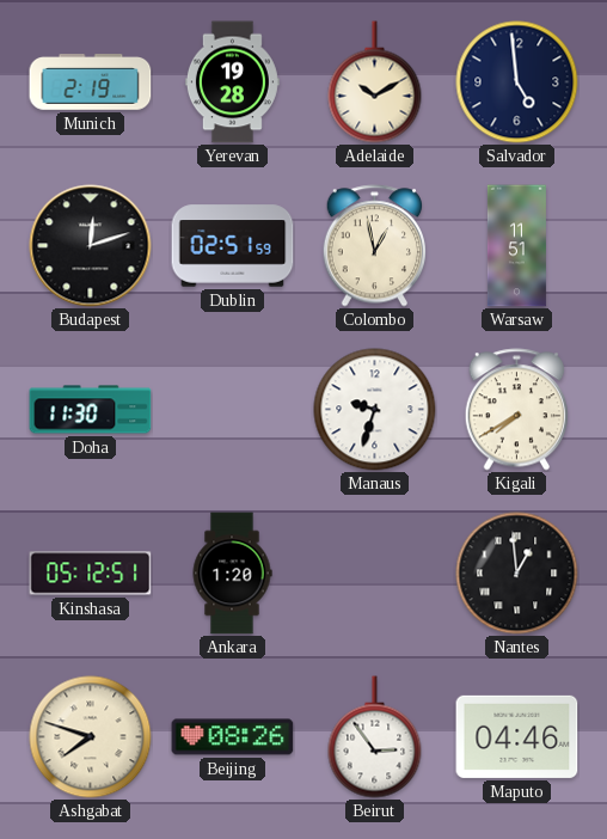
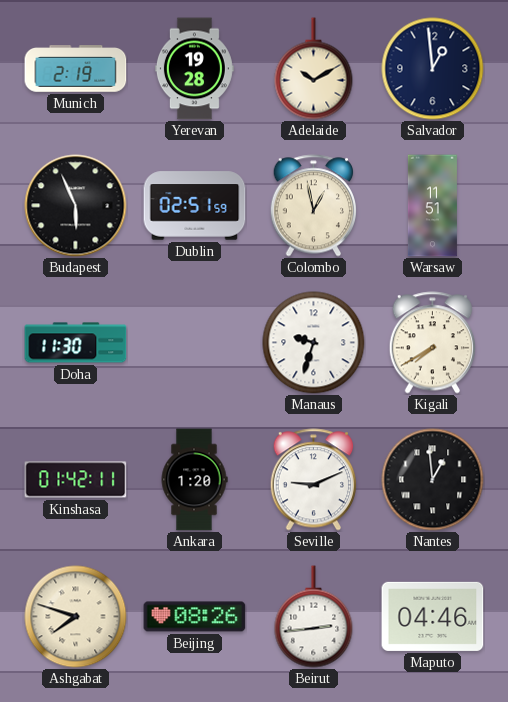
Salvador: 4:59 -> 12:59 (433, 69)
Budapest: 12:12 -> 5:56 (76, 206)
Kinshasa: 05:12 -> 01:42 (76, 480)
Seville: none -> 9:11 (313, 480)
Beirut: 2:54 -> 2:44 (314, 617)
